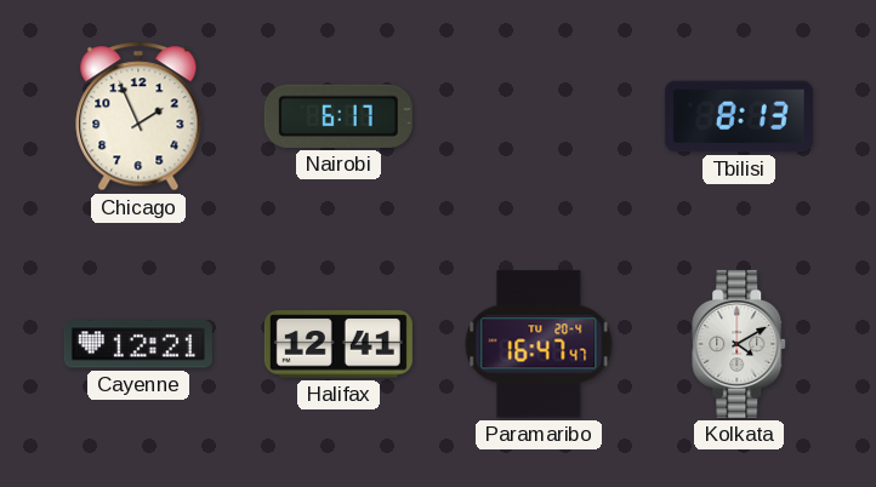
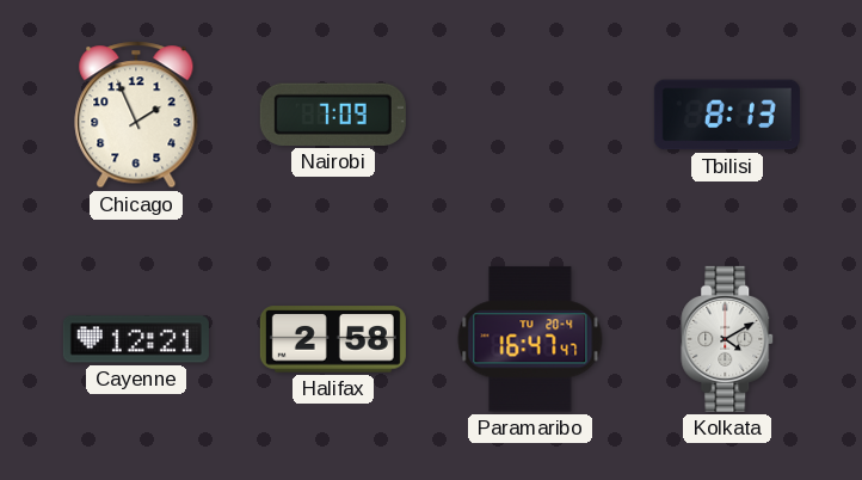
Nairobi: 6:17 -> 7:09 (333, 115)
Halifax: 12:41 -> 2:58 (333, 339)
